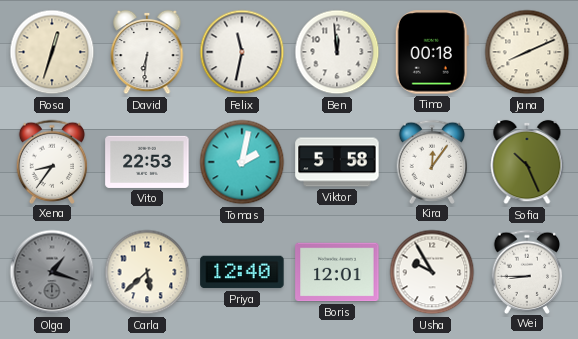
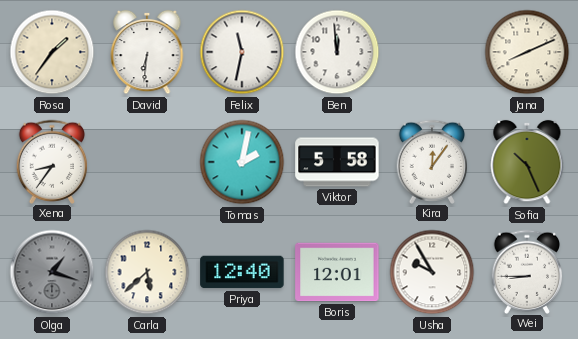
Rosa: 12:33 -> 1:36 (52, 52)
Timo: 00:18 -> none (432, 52)
Vito: 22:53 -> none (147, 162)
